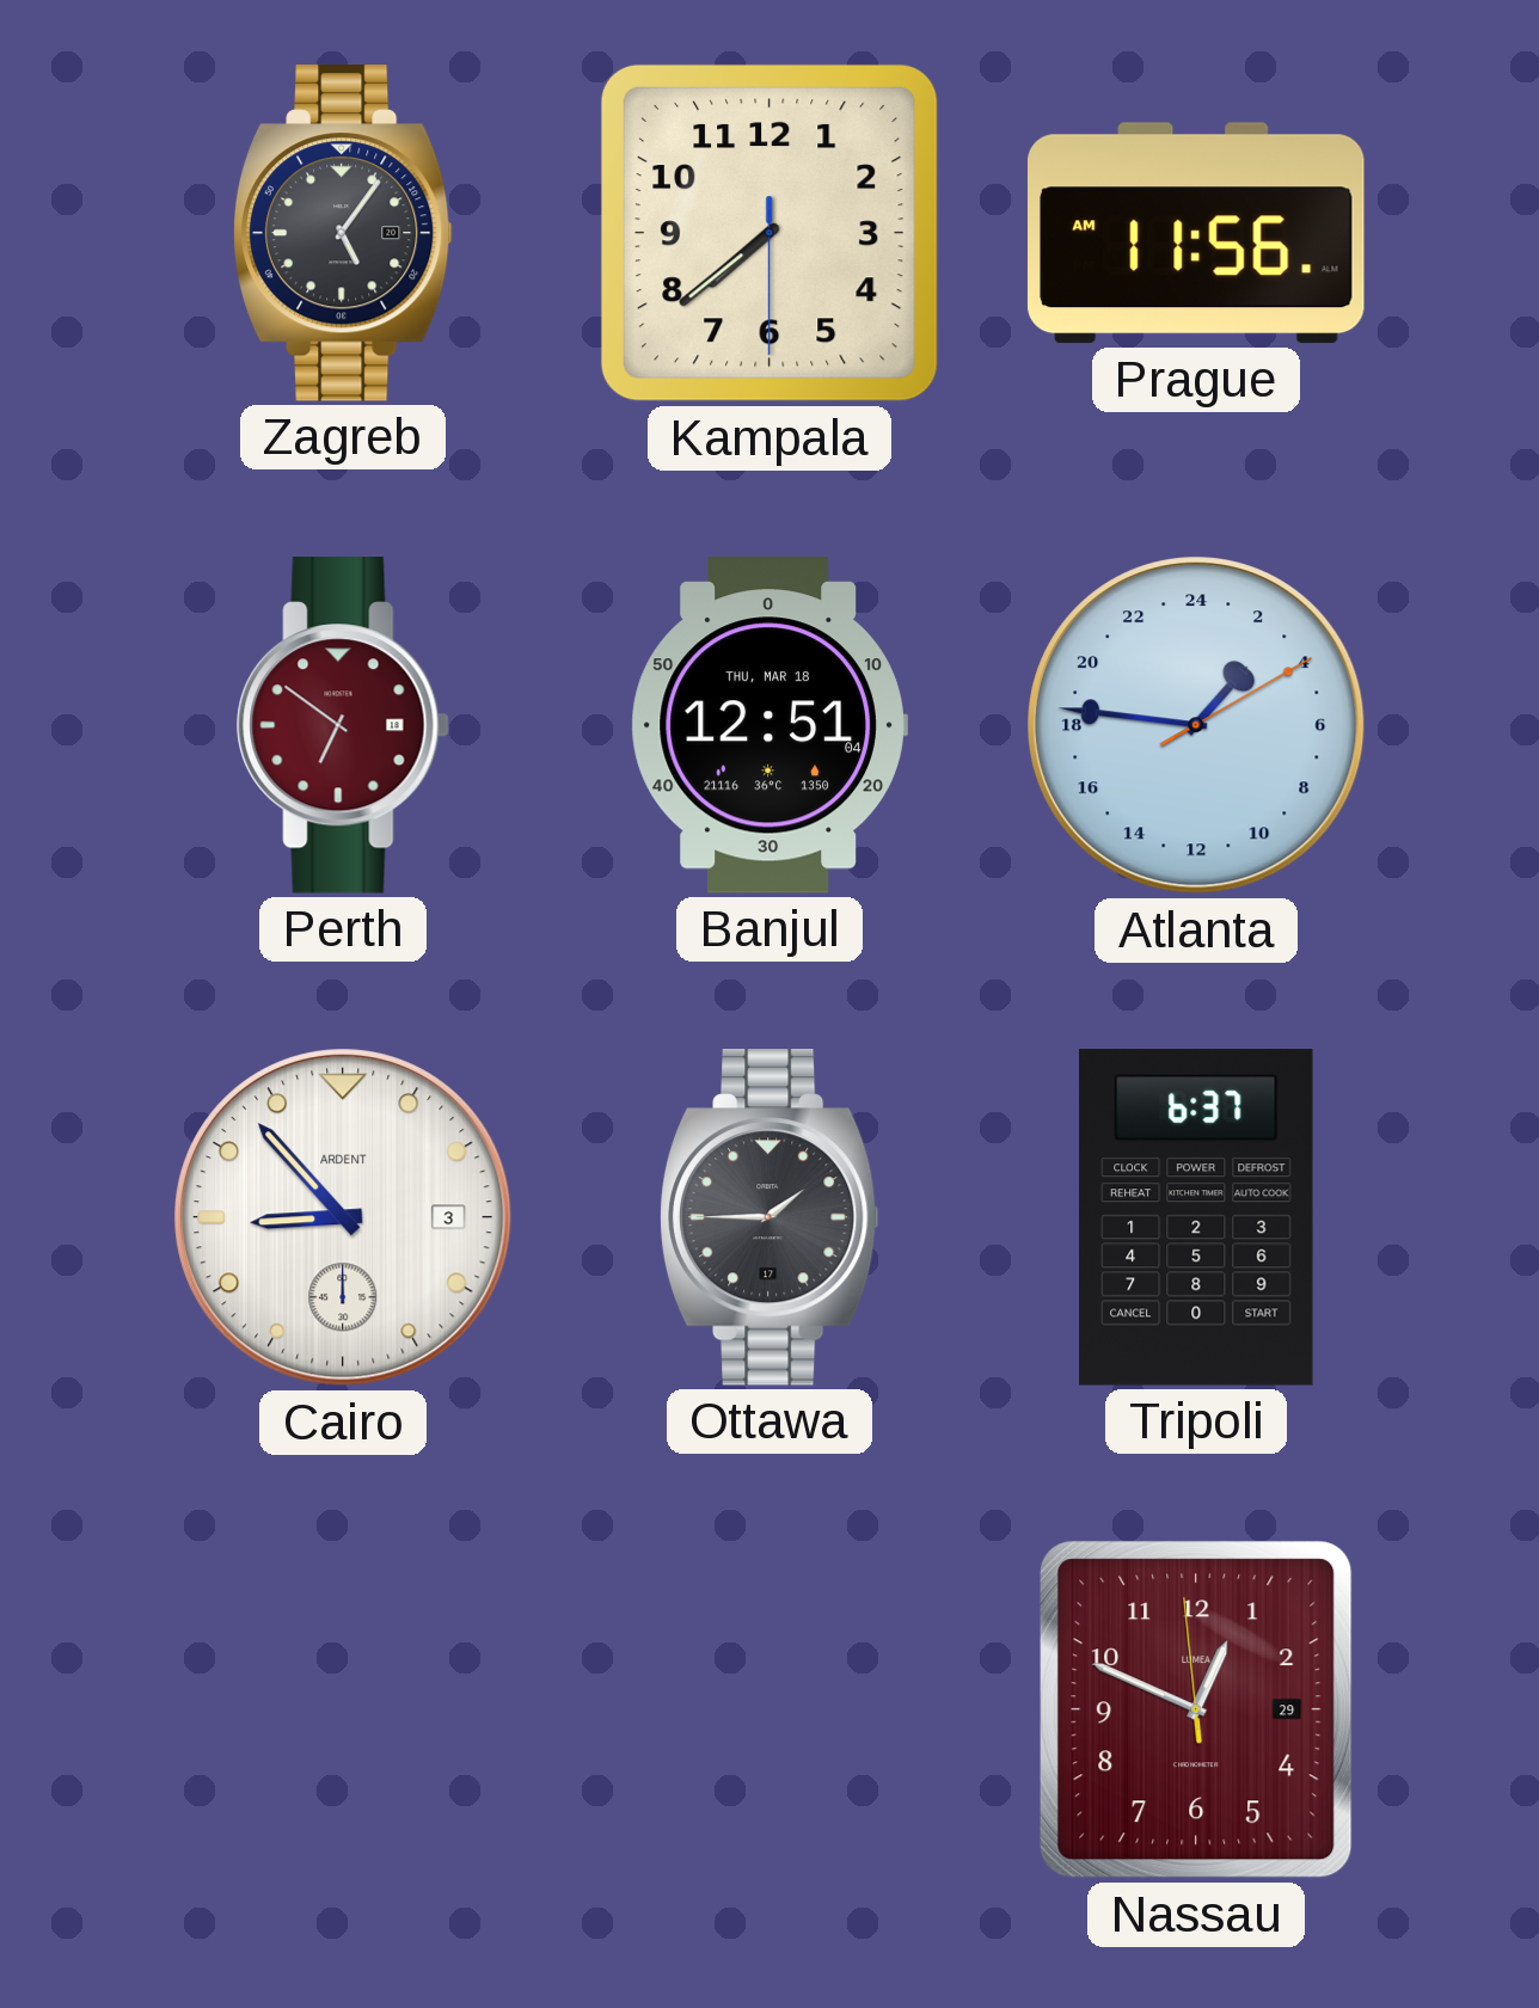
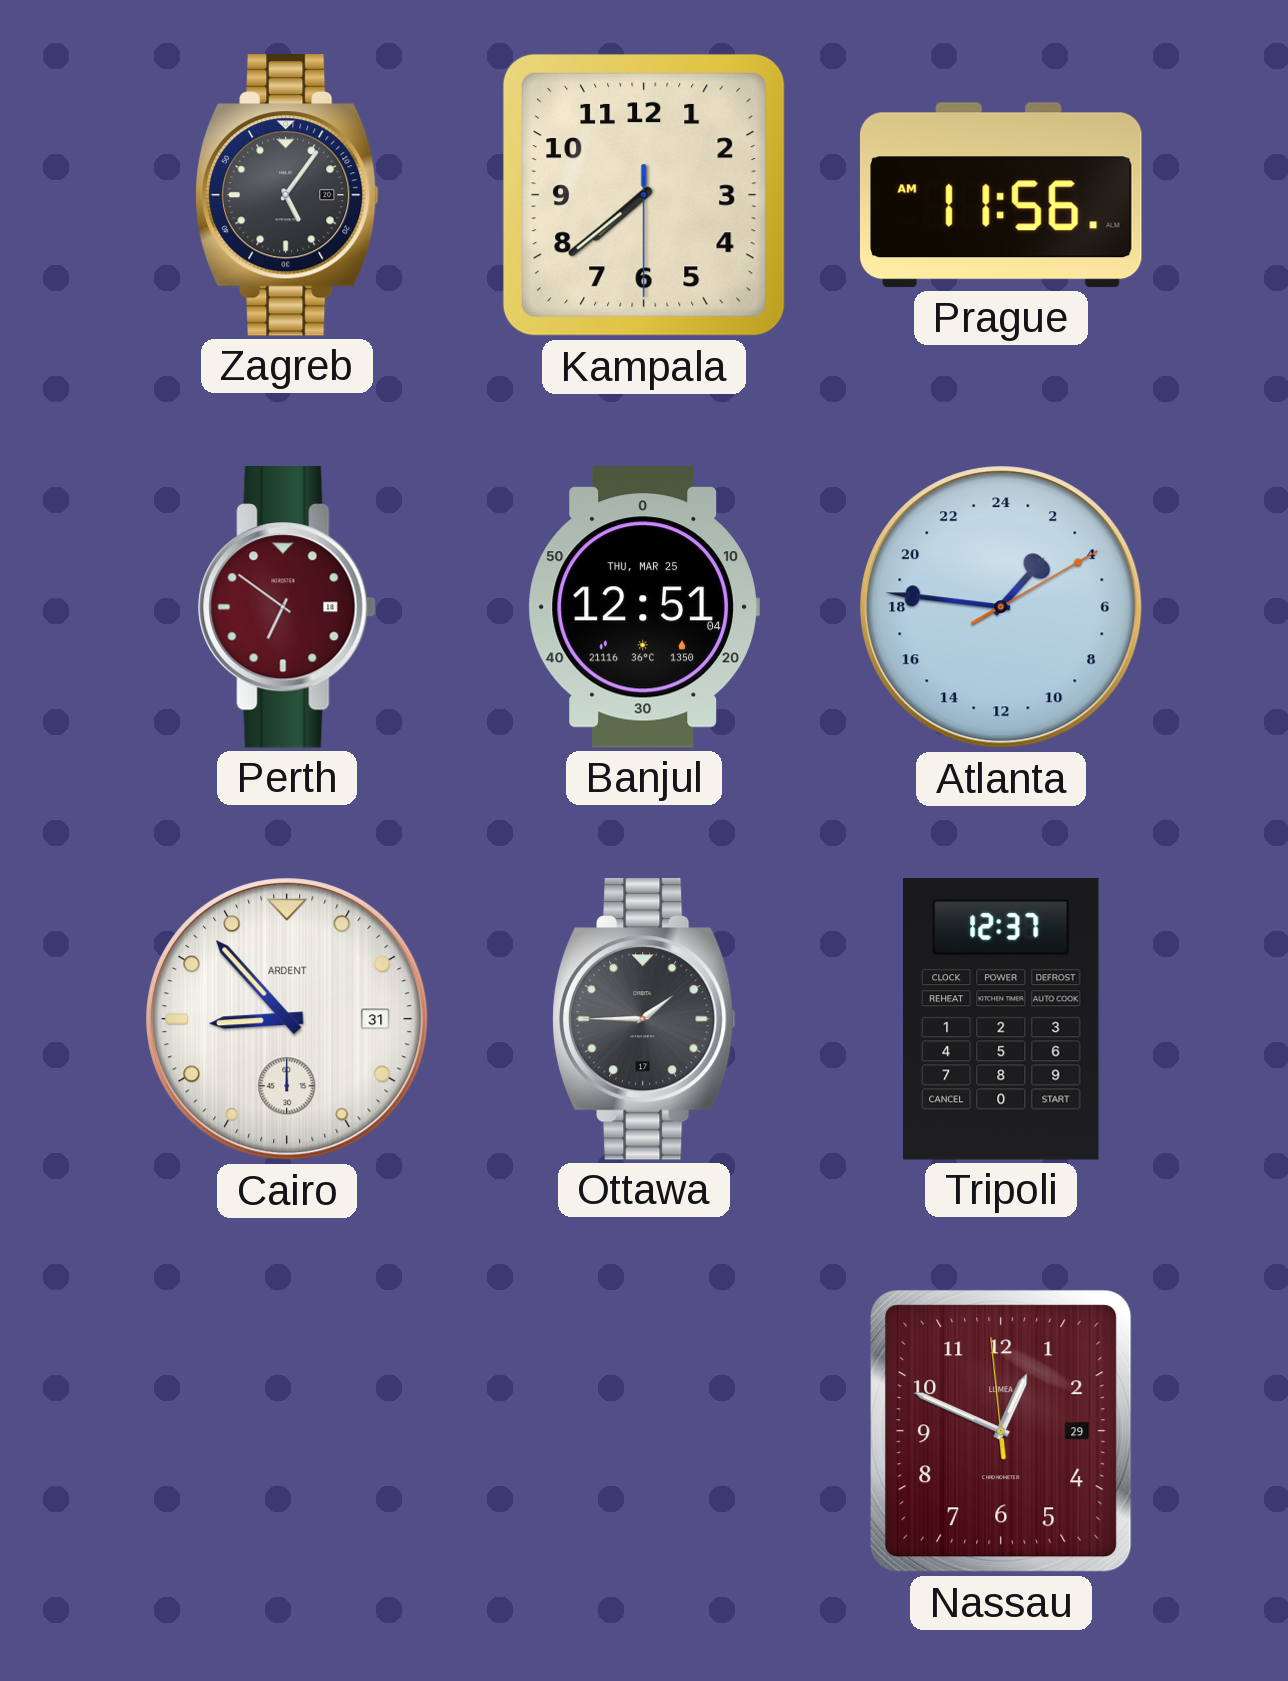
Banjul date: THU, MAR 18 -> THU, MAR 25 (644, 607)
Cairo date: 3 -> 31 (287, 1019)
Tripoli: 6:37 -> 12:37 (1002, 1019)
